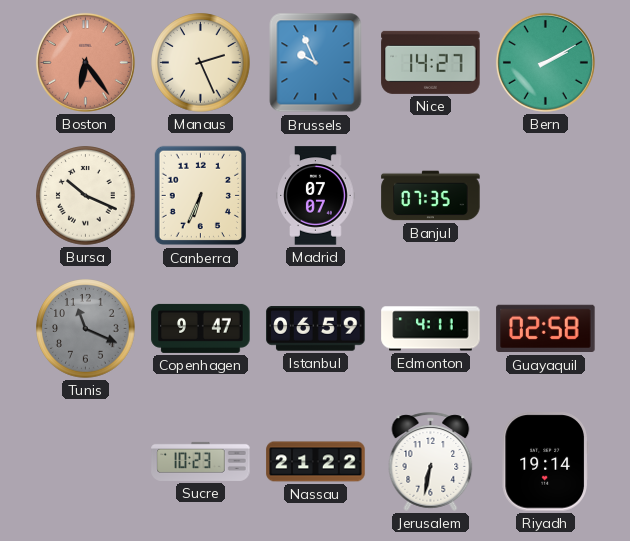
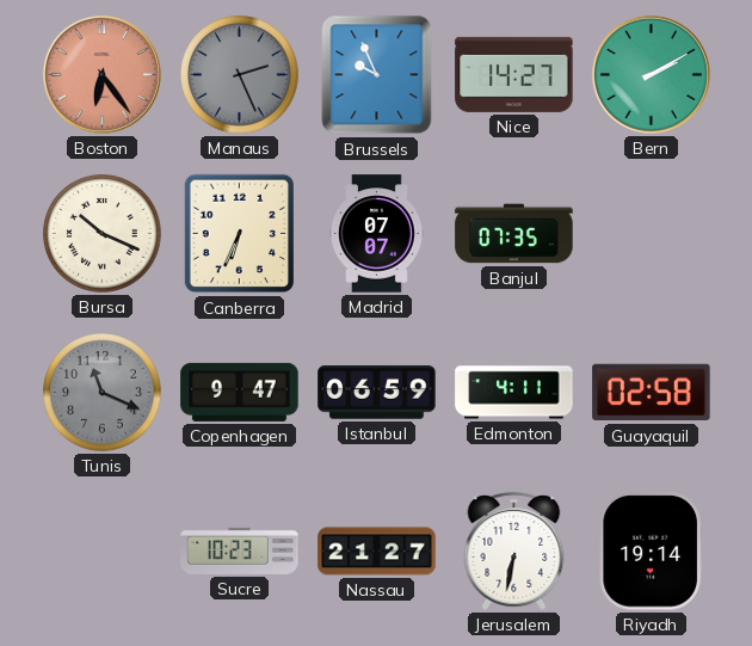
Manaus dial: cream -> grey (240, 75)
Nassau: 21:22 -> 21:27 (377, 552)
